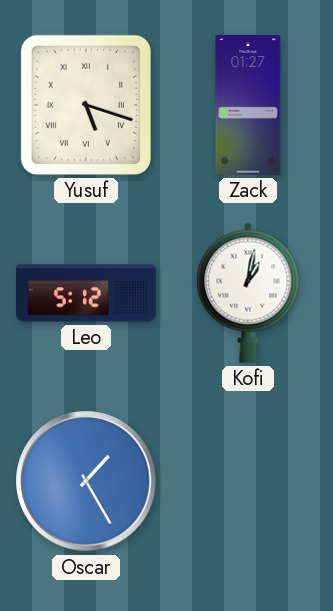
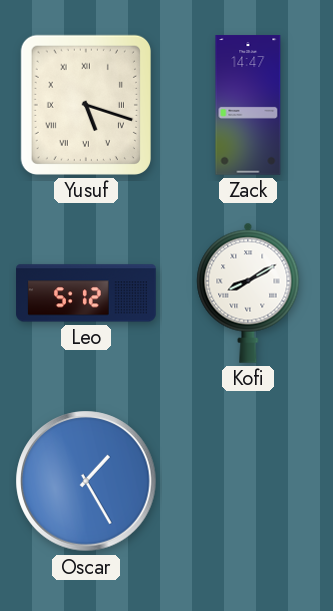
Zack: 01:27 -> 14:47 (248, 105)
Kofi: 1:02 -> 8:10 (248, 293)
